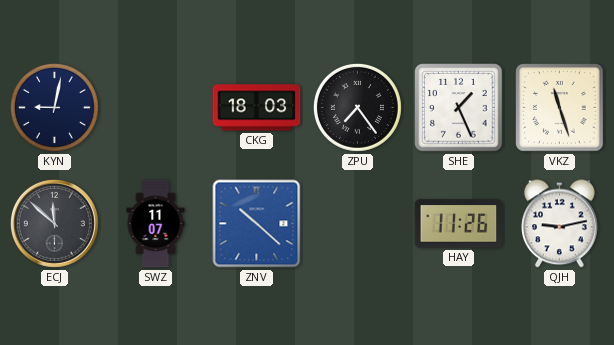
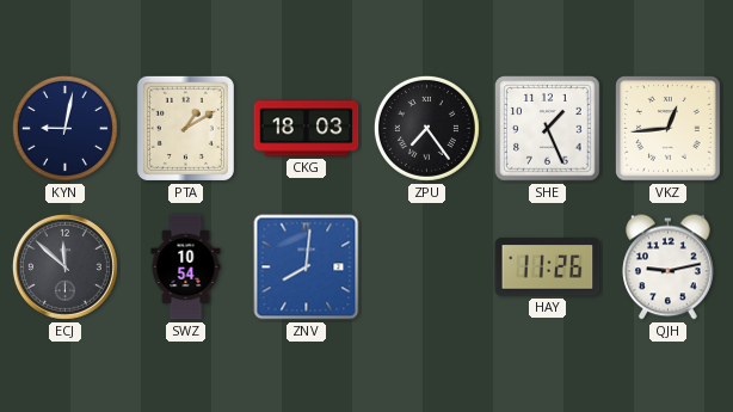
PTA: none -> 1:10 (185, 128)
VKZ: 11:27 -> 12:44 (669, 129)
SWZ: 11:07 -> 10:54 (186, 268)
ZNV: 10:22 -> 8:01 (307, 268)
